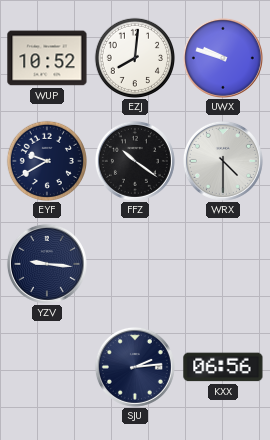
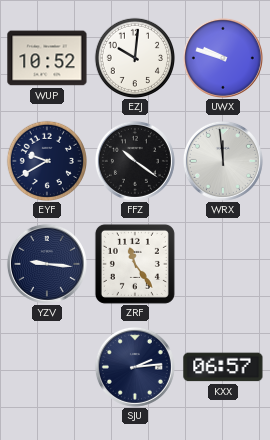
EZJ: 8:01 -> 10:01 (134, 57)
WRX: 4:30 -> 11:59 (223, 161)
ZRF: none -> 11:24 (135, 264)
KXX: 06:56 -> 06:57 (223, 367)
